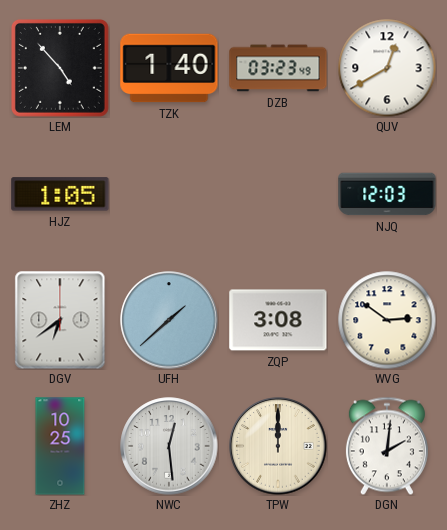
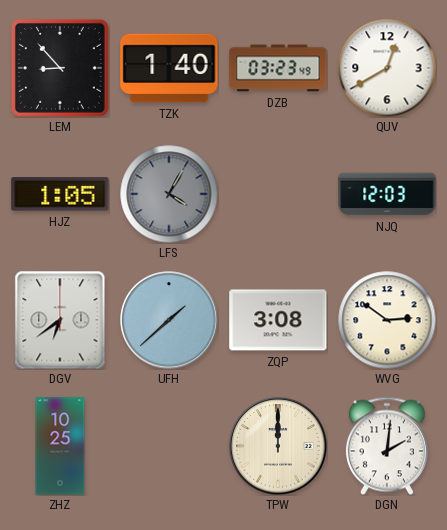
LEM: 4:53 -> 8:53 (60, 68)
LFS: none -> 4:05 (169, 194)
NWC: 12:29 -> none (169, 446)
